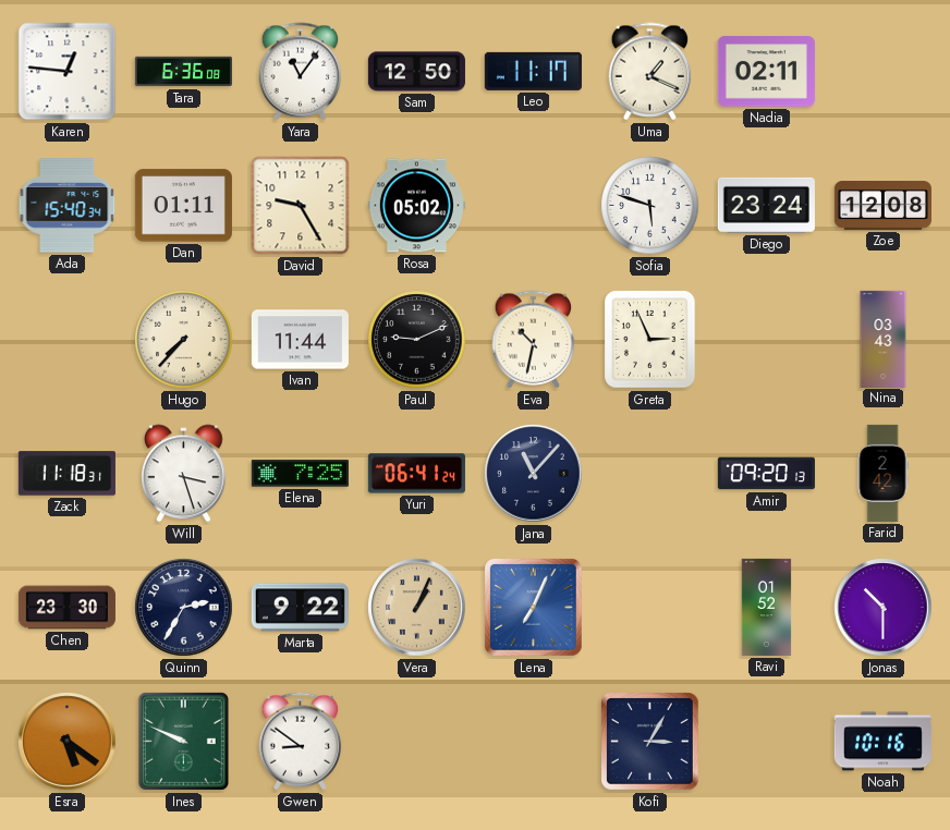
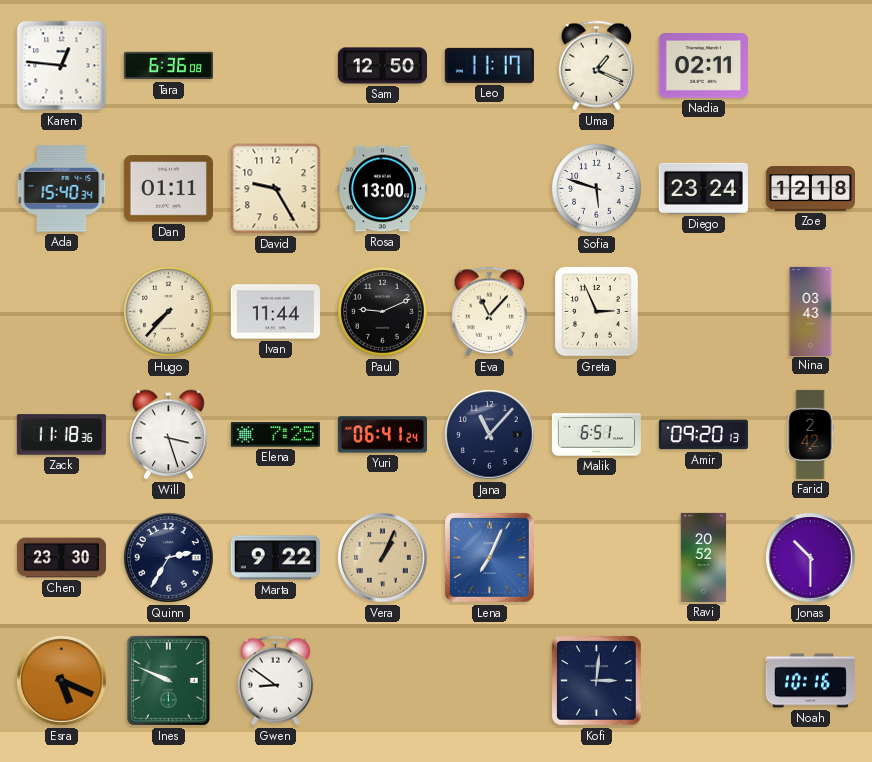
Yara: 11:06 -> none (301, 72)
Rosa: 05:02 -> 13:00 (382, 189)
Zoe: 12:08 -> 12:18 (810, 189)
Eva: 10:32 -> 11:07 (490, 312)
Zack: 11:18:31 -> 11:18:36 (61, 435)
Malik: none -> 6:51 (596, 435)
Ravi: 01:52 -> 20:52 (704, 557)
Esra: 5:21 -> 5:19 (62, 681)
Kofi: 3:05 -> 3:01 (597, 681)
